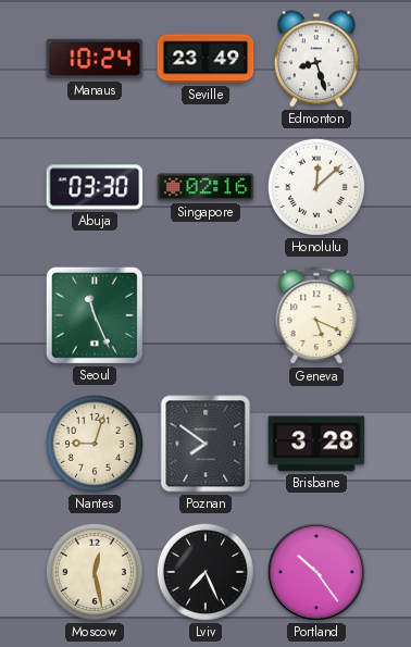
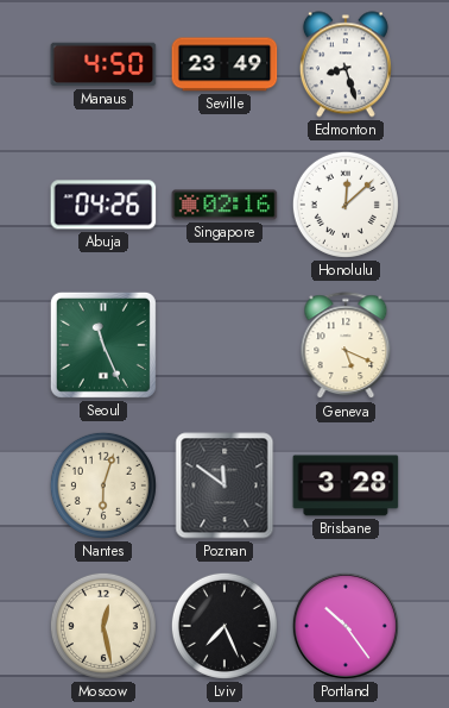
Manaus: 10:24 -> 4:50 (103, 64)
Abuja: 03:30 -> 04:26 (103, 205)
Nantes: 9:03 -> 6:03 (103, 485)
Poznan: 7:51 -> 11:51 (224, 485)
